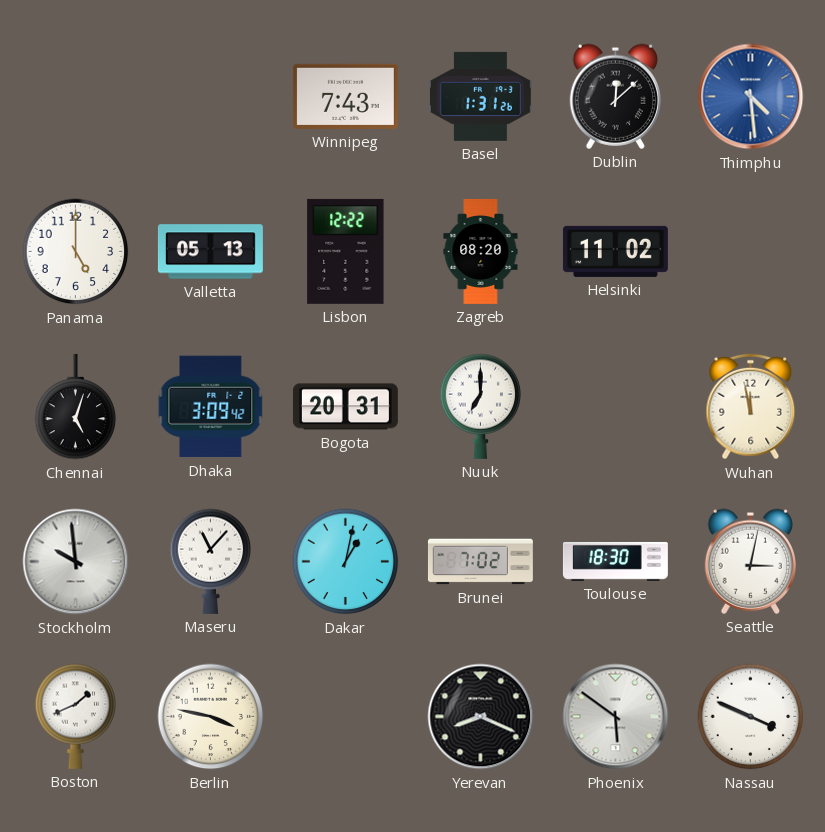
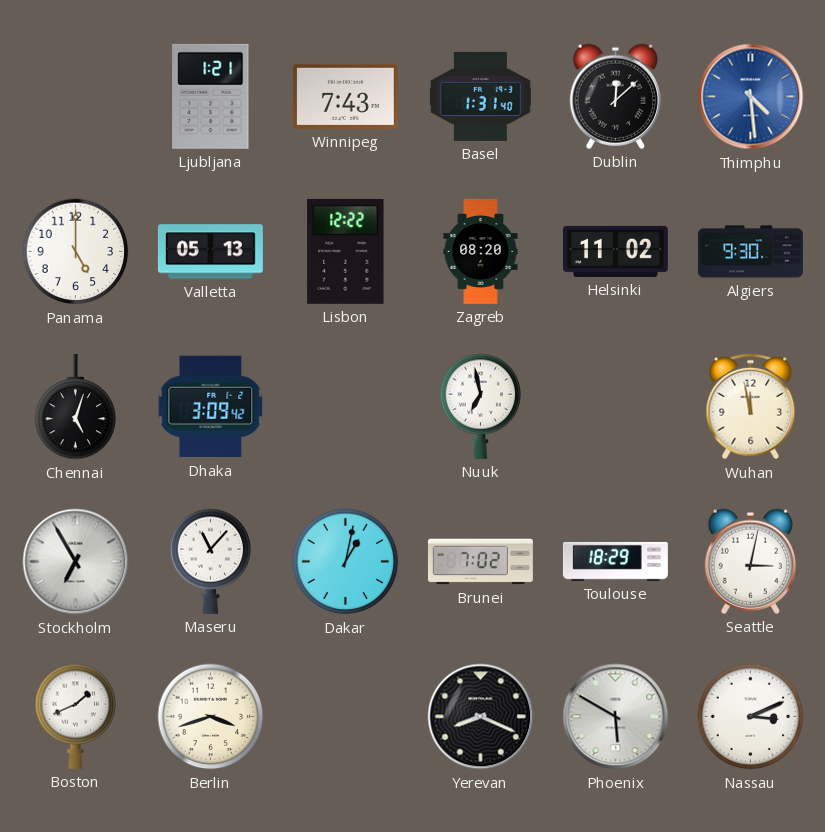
Ljubljana: none -> 1:21 (211, 96)
Basel: 1:31:26 -> 1:31:40 (480, 96)
Algiers: none -> 9:30 (750, 252)
Bogota: 20:31 -> none (345, 407)
Nuuk: 7:00 -> 6:58 (481, 406)
Stockholm: 9:59 -> 6:55 (76, 562)
Toulouse: 18:30 -> 18:29 (615, 561)
Berlin: 3:47 -> 3:42 (211, 717)
Phoenix: 5:51 -> 5:50 (616, 717)
Nassau: 3:49 -> 3:11 (751, 717)
